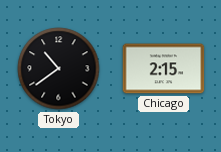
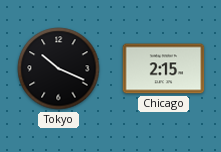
Tokyo: 10:39 -> 10:19 (59, 69)
